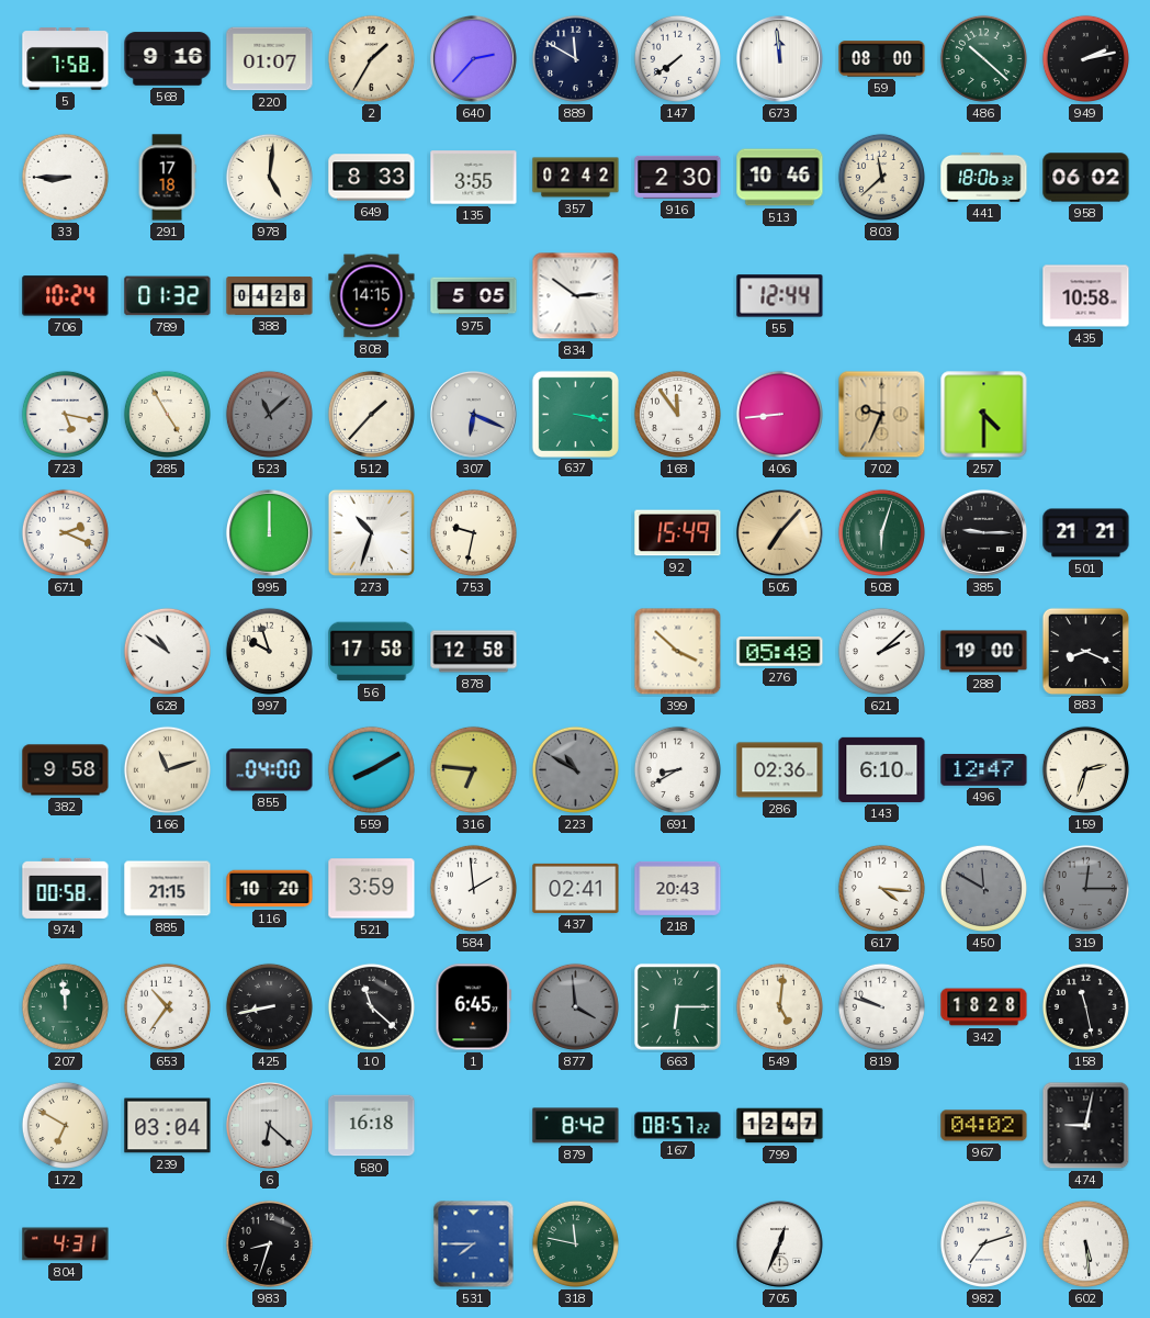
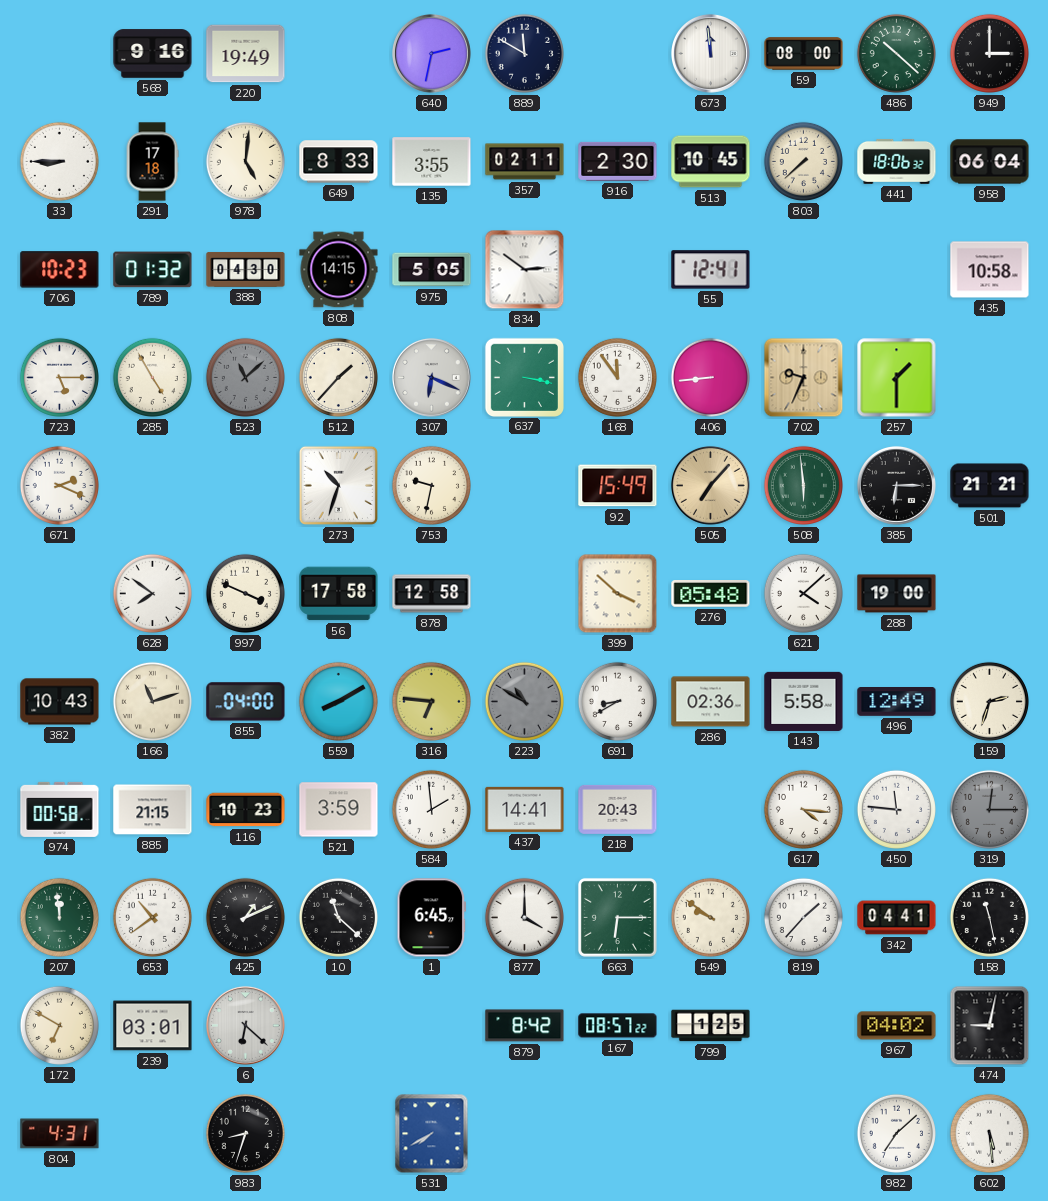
5: 7:58 -> none (66, 59)
220: 01:07 -> 19:49 (246, 54)
2: 1:35 -> none (371, 58)
640: 2:37 -> 2:32 (431, 53)
147: 7:39 -> none (677, 58)
949: 2:13 -> 3:00 (989, 53)
357: 02:42 -> 02:11 (525, 162)
513: 10:46 -> 10:45 (711, 162)
803: 11:38 -> 7:38 (803, 161)
958: 06:02 -> 06:04 (990, 162)
706: 10:24 -> 10:23 (60, 270)
388: 04:28 -> 04:30 (246, 269)
55: 12:44 -> 12:41 (711, 270)
723: 5:17 -> 5:15 (59, 377)
257: 4:30 -> 1:30 (897, 378)
995: 12:00 -> none (269, 532)
508: 6:03 -> 5:59 (803, 485)
385: 9:15 -> 6:15 (896, 485)
628: 10:51 -> 7:51 (152, 593)
997: 9:57 -> 3:49 (245, 593)
621: 2:08 -> 4:08 (803, 593)
883: 8:19 -> none (1085, 651)
382: 9:58 -> 10:43 (60, 702)
143: 6:10 -> 5:58 (804, 701)
496: 12:47 -> 12:49 (897, 702)
116: 10:20 -> 10:23 (246, 810)
437: 02:41 -> 14:41 (525, 809)
450: 11:50 -> 11:46 (896, 809)
450 dial: grey -> white (896, 809)
653: 10:36 -> 10:39 (152, 917)
425: 8:43 -> 1:11 (245, 917)
877: 3:59 -> 4:00 (524, 917)
877 dial: grey -> white (524, 917)
549: 5:01 -> 9:51 (710, 917)
819: 9:48 -> 1:37 (803, 917)
342: 18:28 -> 04:41 (897, 918)
239: 03:04 -> 03:01 (153, 1026)
580: 16:18 -> none (372, 1126)
799: 12:47 -> 1:25 (711, 1026)
531: 7:45 -> 7:40 (432, 1134)
318: 11:47 -> none (575, 1243)
705: 12:34 -> none (779, 1243)
982: 7:12 -> 7:08 (896, 1133)
